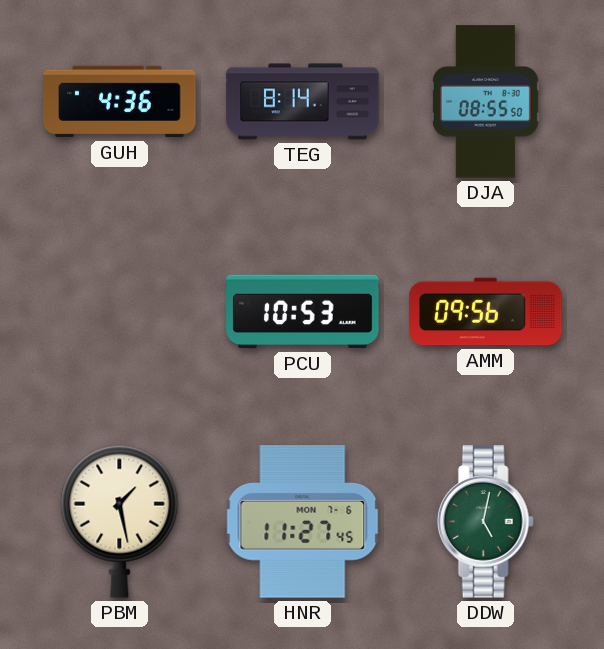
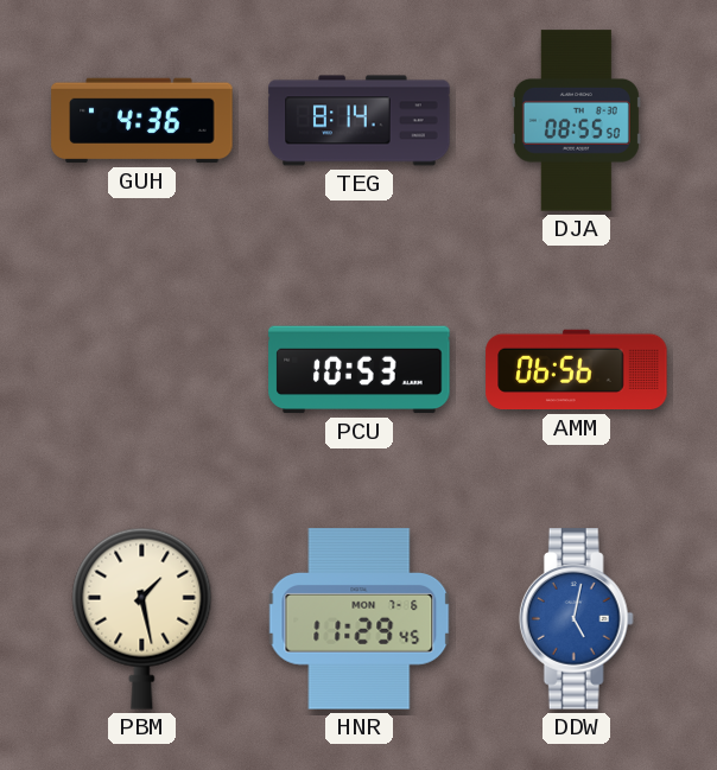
AMM: 09:56 -> 06:56 (577, 370)
HNR: 11:27 -> 11:29 (360, 619)
DDW dial: green -> blue (576, 619)
